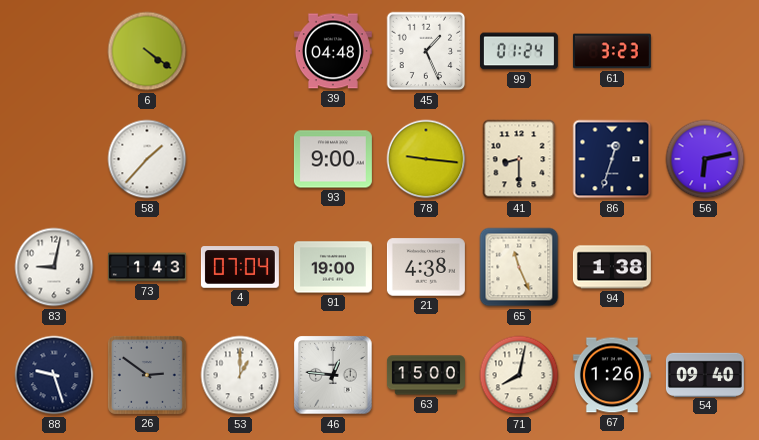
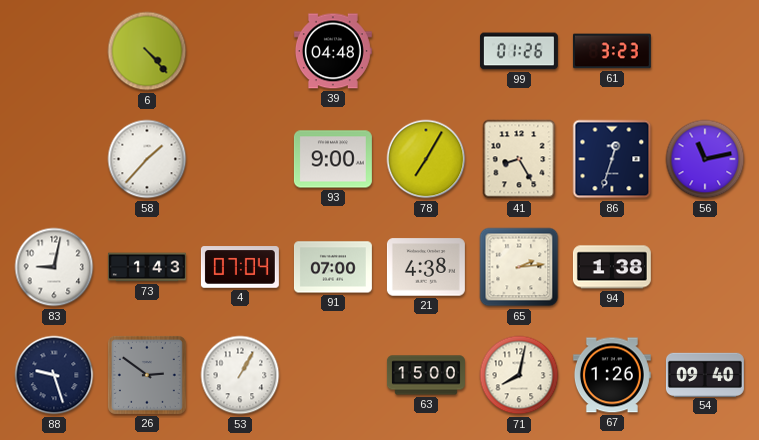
6: 4:21 -> 4:23 (147, 51)
45: 1:26 -> none (426, 51)
99: 01:24 -> 01:26 (519, 51)
78: 9:16 -> 7:05 (426, 159)
41: 8:30 -> 8:25 (519, 159)
56: 6:13 -> 11:13 (705, 159)
91: 19:00 -> 07:00 (333, 267)
65: 11:26 -> 2:14 (519, 267)
53: 1:00 -> 1:05 (240, 375)
46: 12:46 -> none (333, 375)
